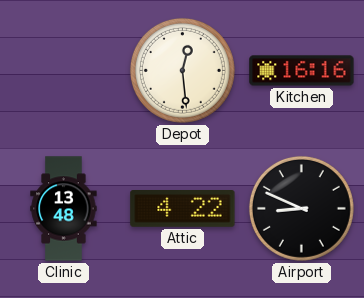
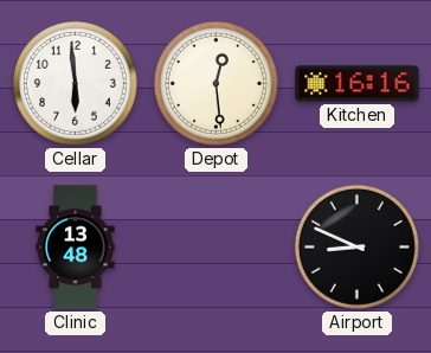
Cellar: none -> 5:59 (75, 83)
Attic: 4:22 -> none (183, 209)
